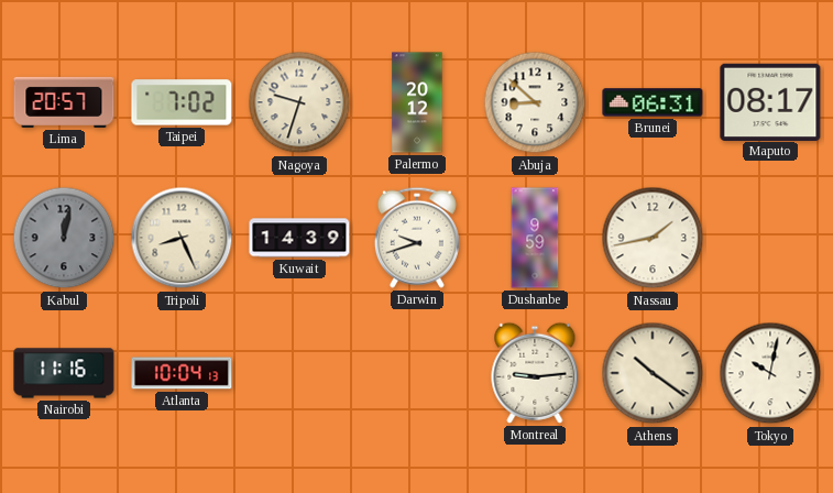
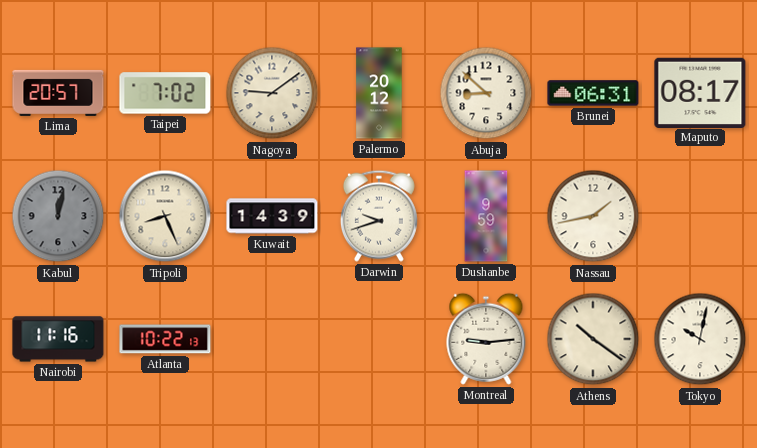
Nagoya: 9:33 -> 9:09 (272, 93)
Atlanta: 10:04 -> 10:22 (165, 339)
